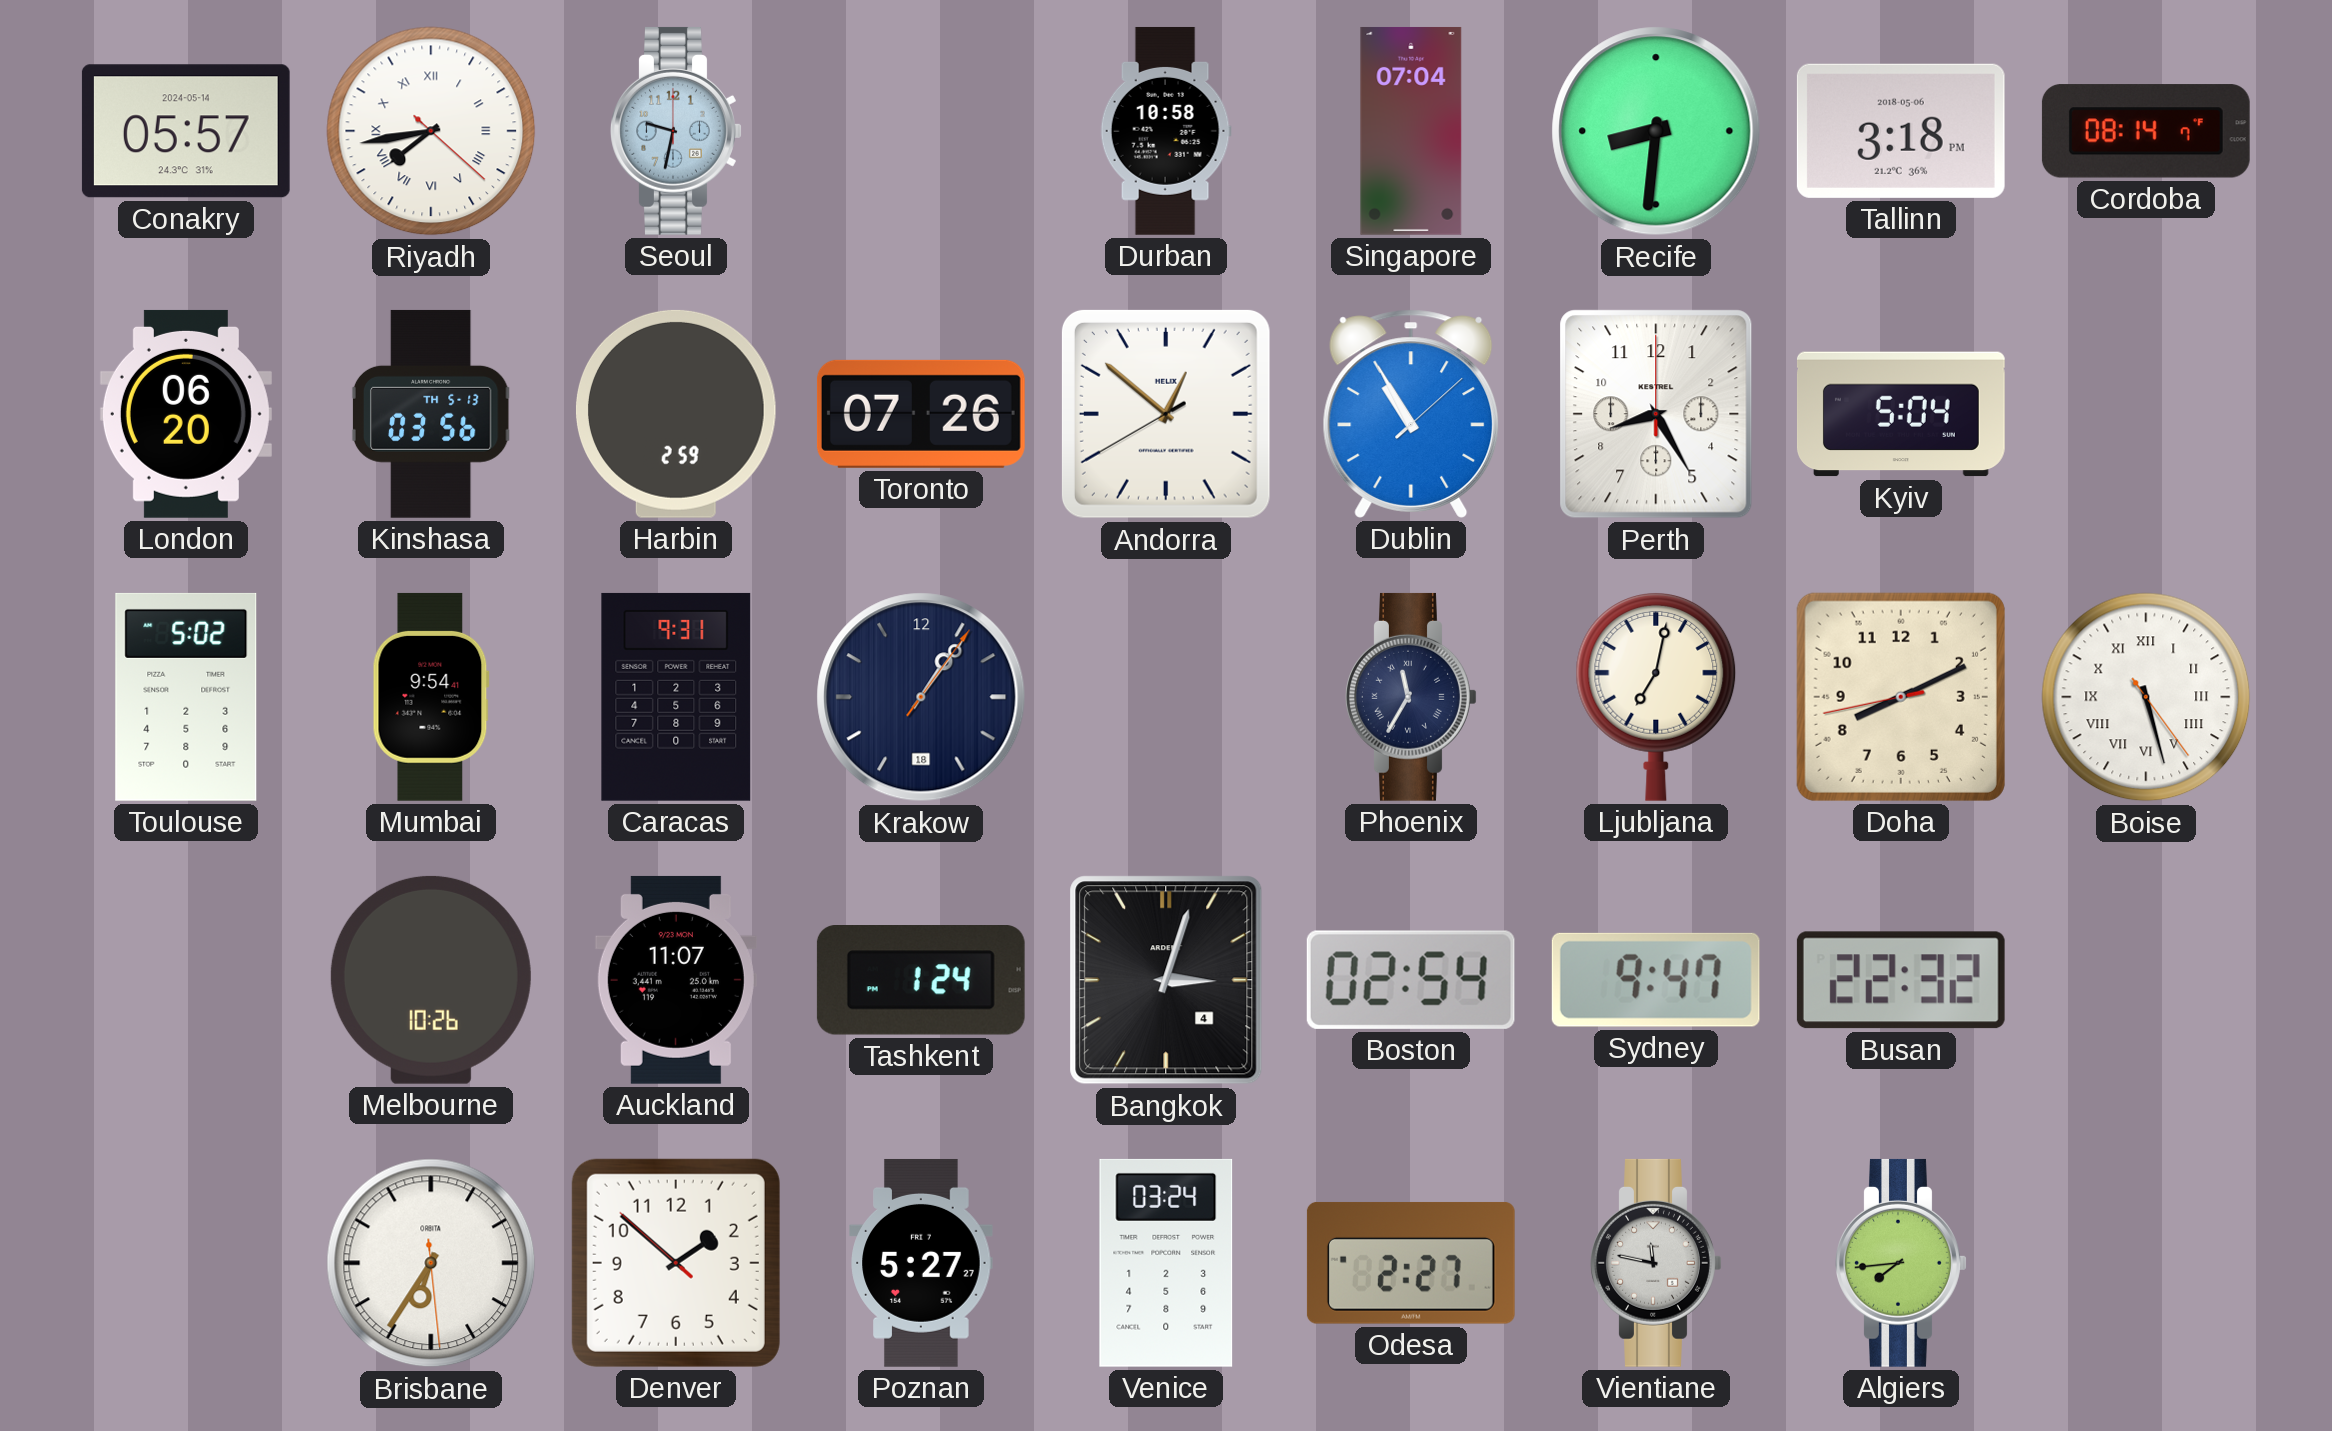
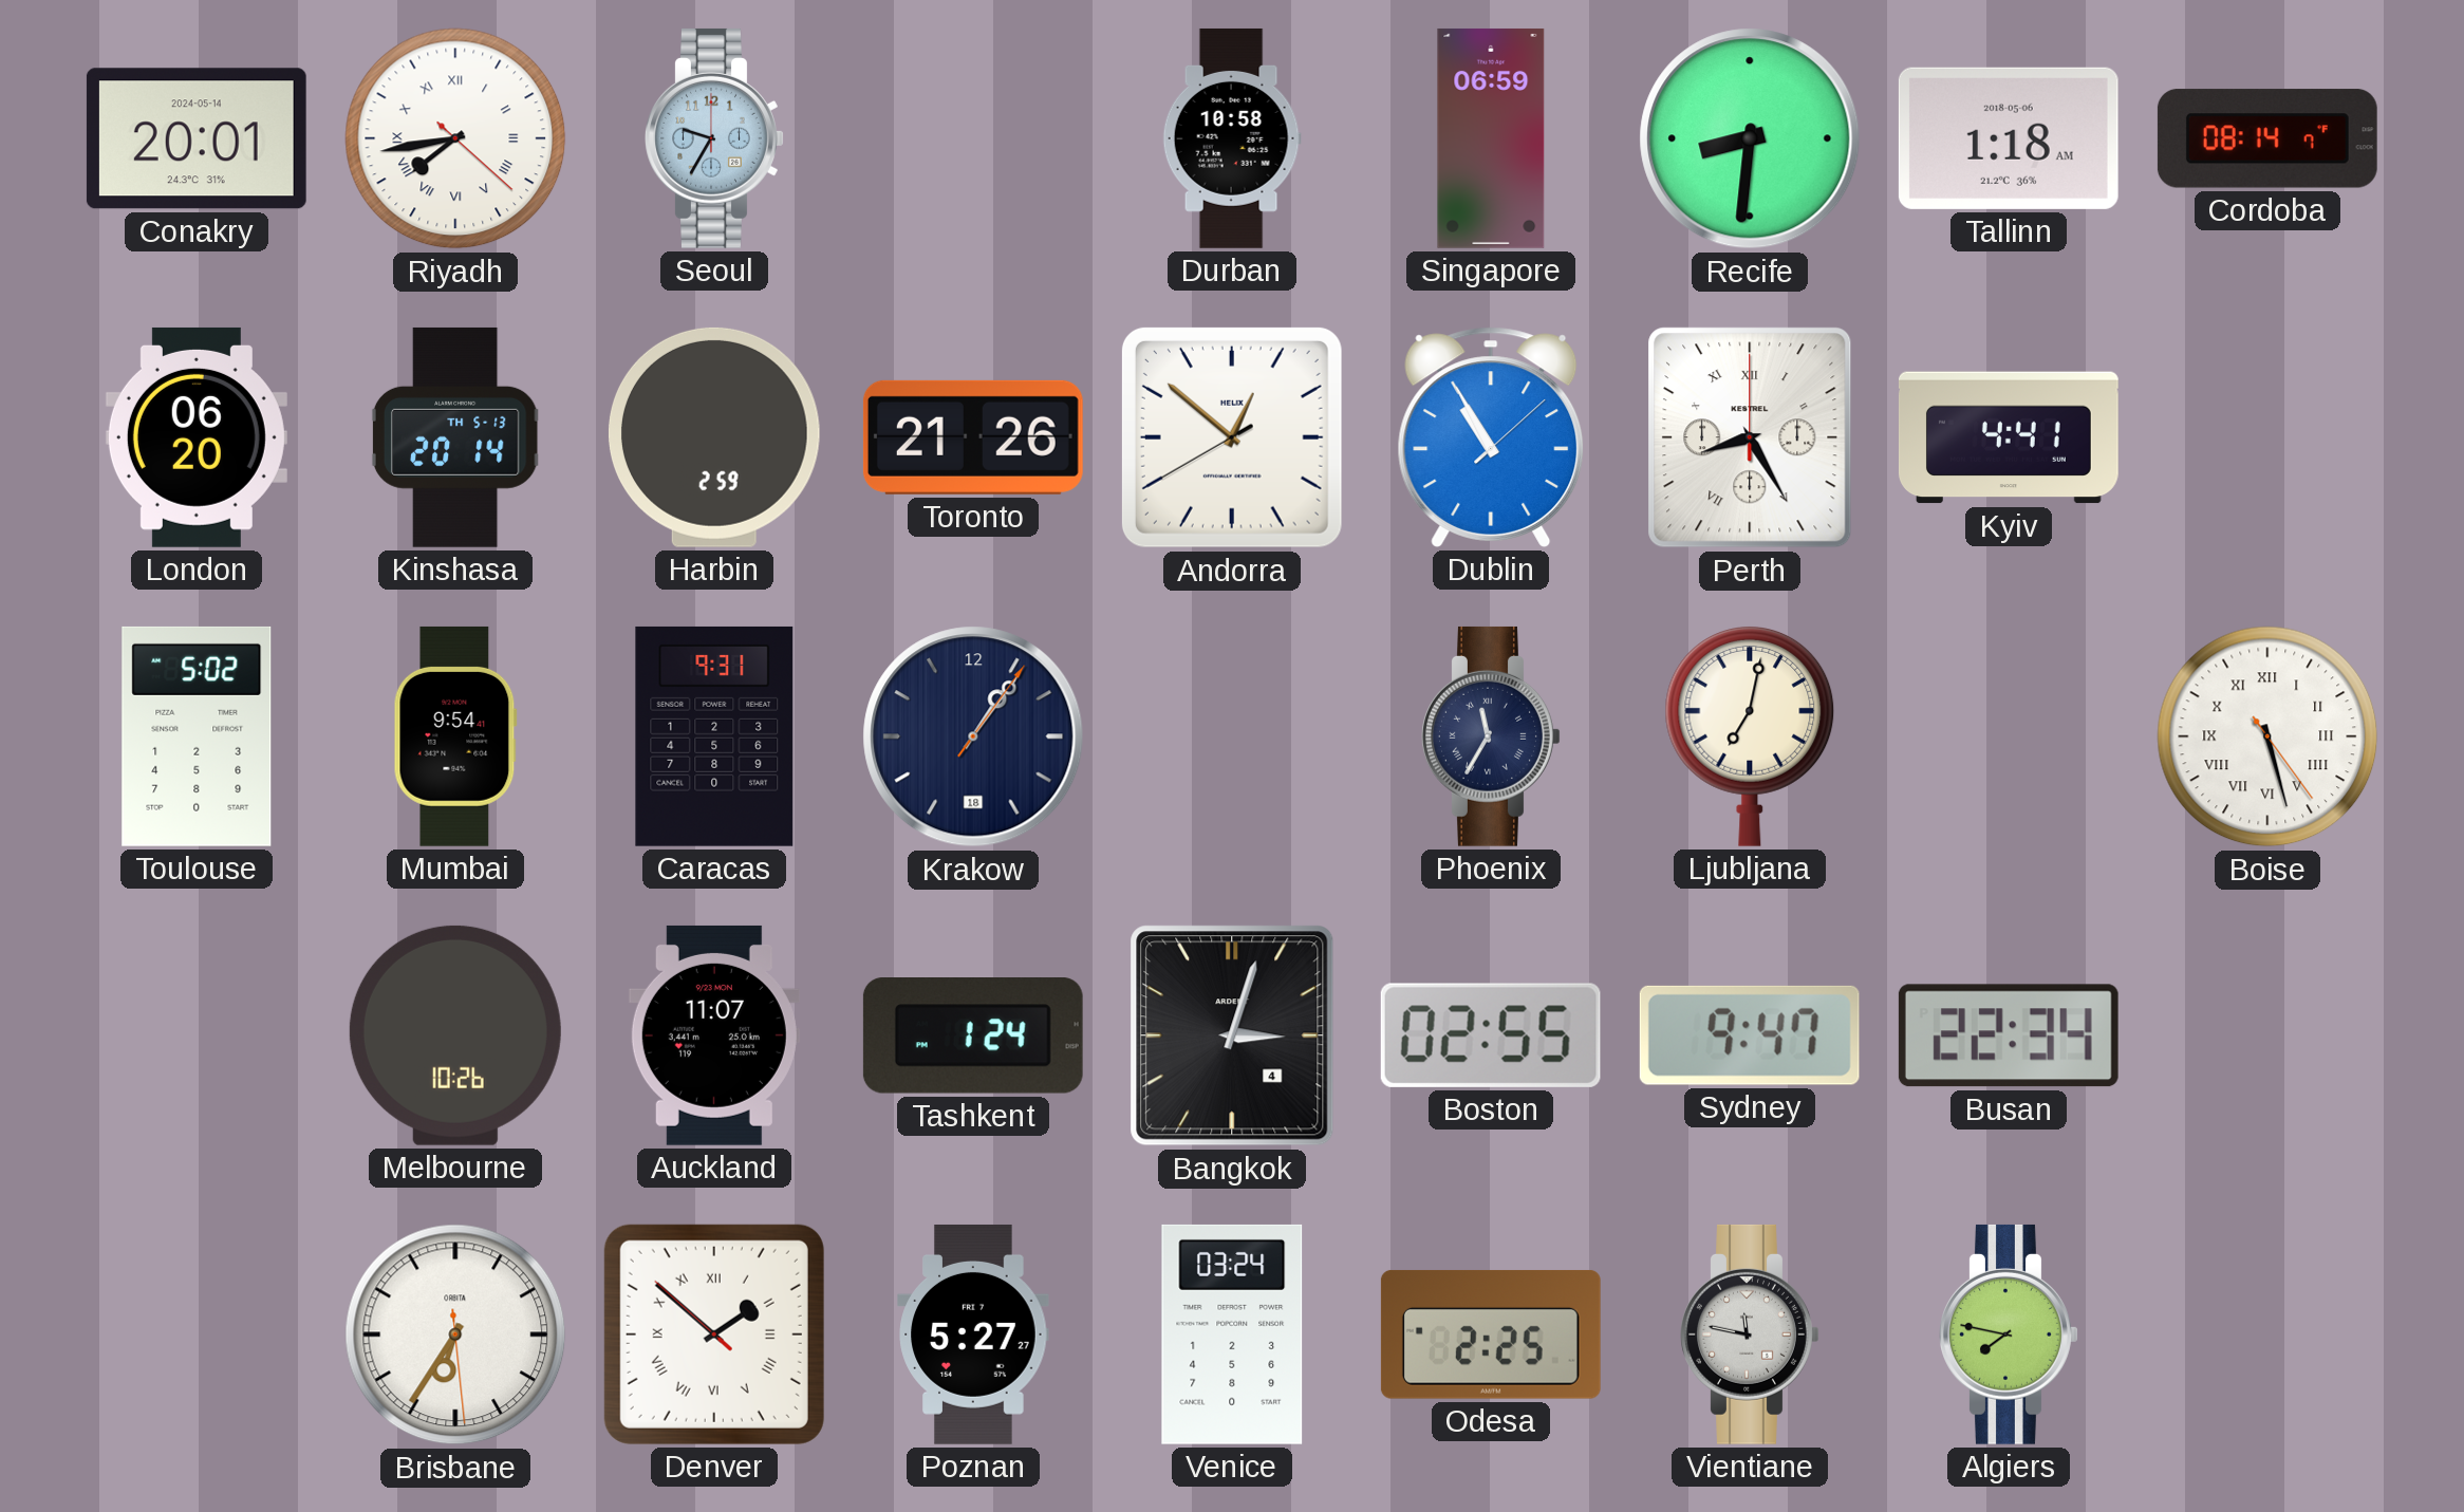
Conakry: 05:57 -> 20:01 (197, 138)
Seoul: 9:32 -> 9:35 (714, 138)
Singapore: 07:04 -> 06:59 (1491, 138)
Tallinn: 3:18 -> 1:18 (2009, 138)
Kinshasa: 03:56 -> 20:14 (455, 437)
Toronto: 07:26 -> 21:26 (973, 437)
Perth numerals: Arabic -> Roman (1750, 437)
Kyiv: 5:04 -> 4:41 (2009, 437)
Doha: 8:10 -> none (1901, 697)
Boston: 02:54 -> 02:55 (1491, 1035)
Busan: 22:32 -> 22:34 (2009, 1035)
Denver numerals: Arabic -> Roman (714, 1334)
Odesa: 2:27 -> 2:25 (1491, 1334)
Algiers: 7:44 -> 7:47 (2009, 1334)
